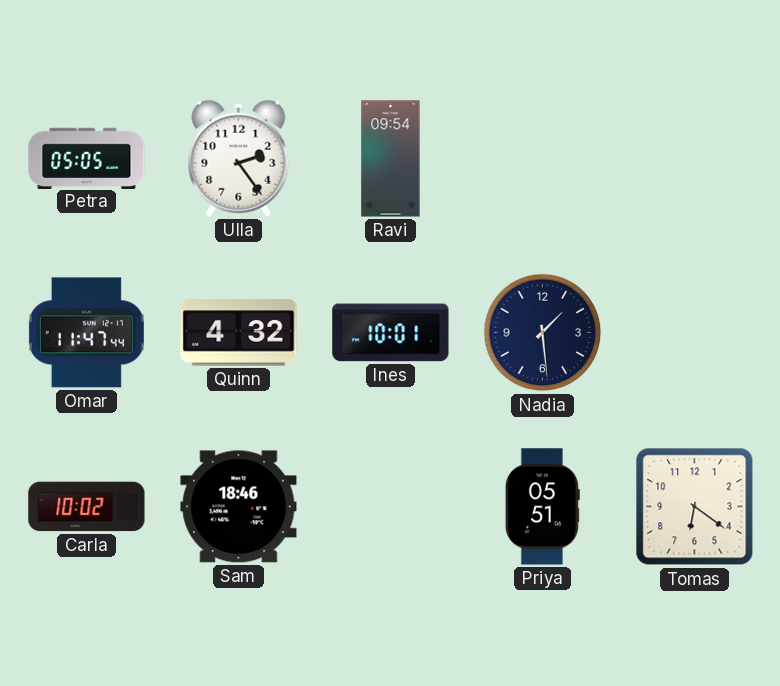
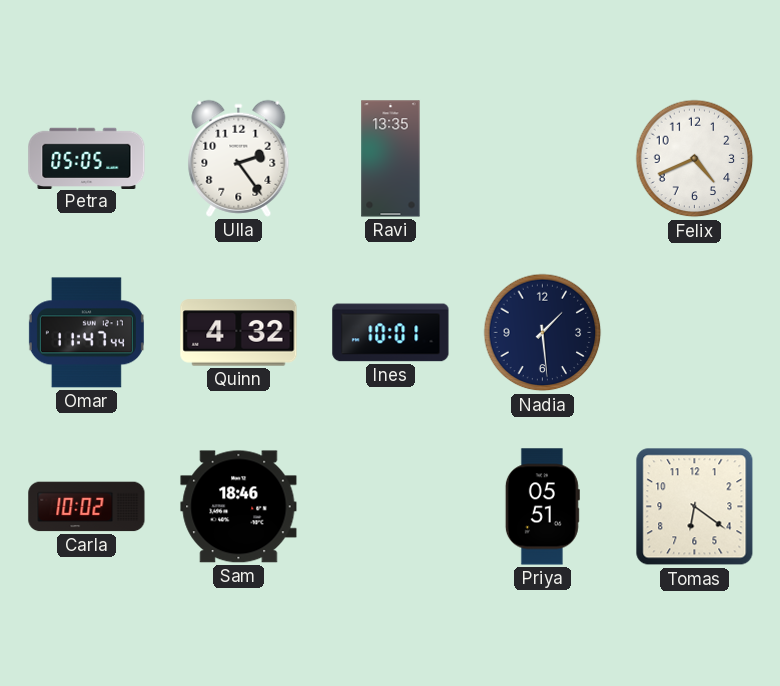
Ravi: 09:54 -> 13:35 (391, 159)
Felix: none -> 4:41 (695, 159)
